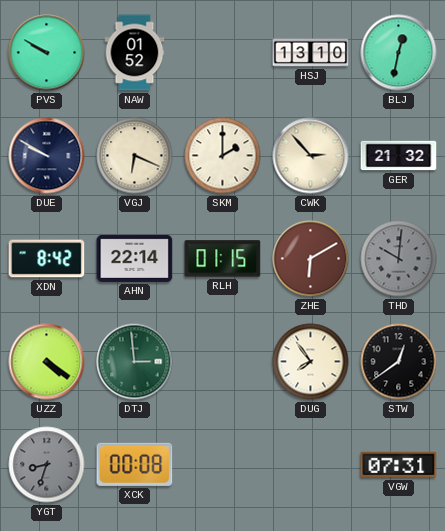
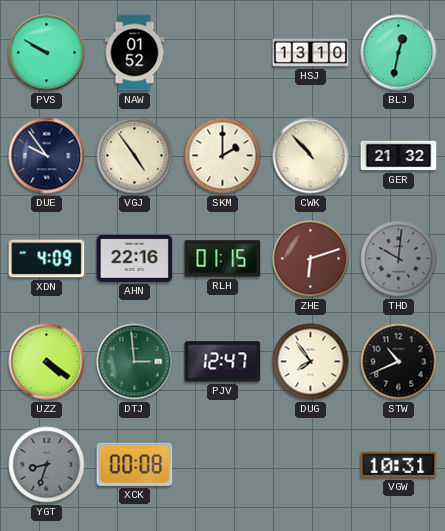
DUE: 9:50 -> 9:54 (47, 156)
VGJ: 6:19 -> 4:54 (135, 156)
CWK: 2:53 -> 10:53 (311, 156)
XDN: 8:42 -> 4:09 (47, 259)
AHN: 22:14 -> 22:16 (135, 258)
ZHE: 6:10 -> 6:12 (311, 259)
PJV: none -> 12:47 (223, 362)
STW: 12:39 -> 10:41 (399, 362)
VGW: 07:31 -> 10:31 (399, 465)
